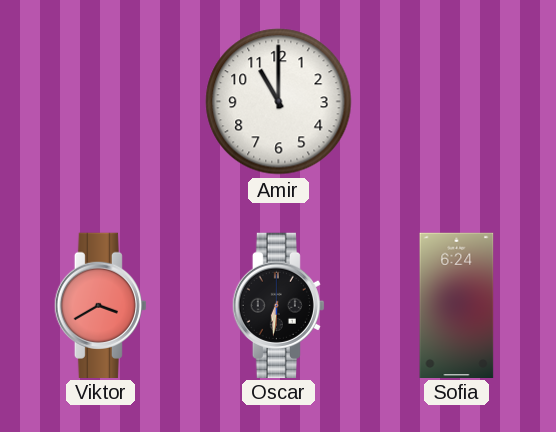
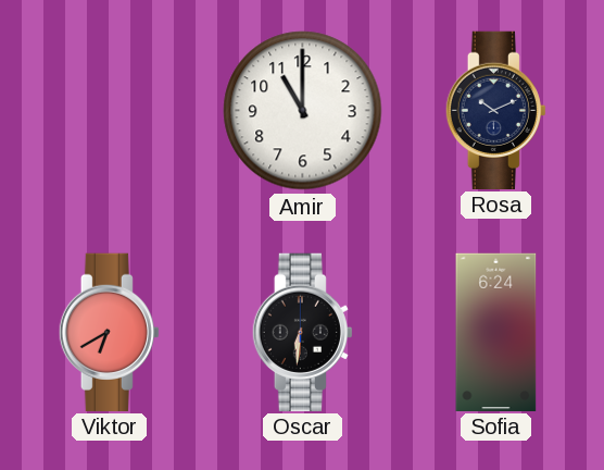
Rosa: none -> 10:11 (495, 110)
Viktor: 3:40 -> 6:40 (109, 332)
